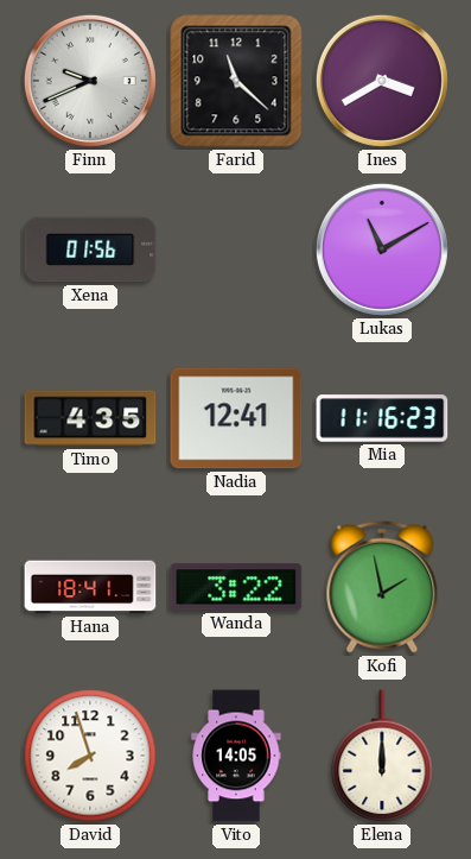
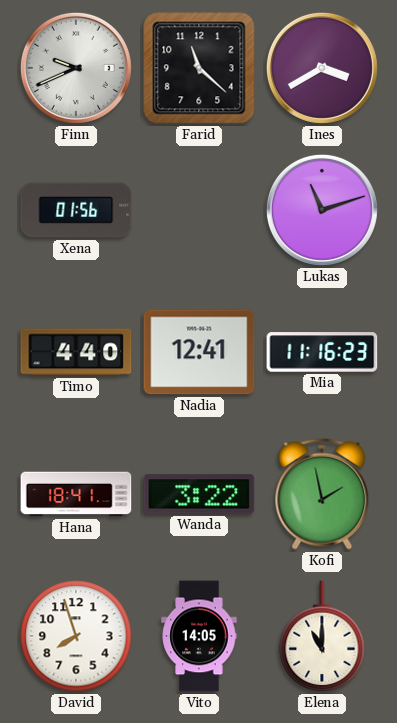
Lukas: 11:10 -> 11:12 (322, 210)
Timo: 4:35 -> 4:40 (76, 352)
Elena: 12:00 -> 11:00 (322, 637)
